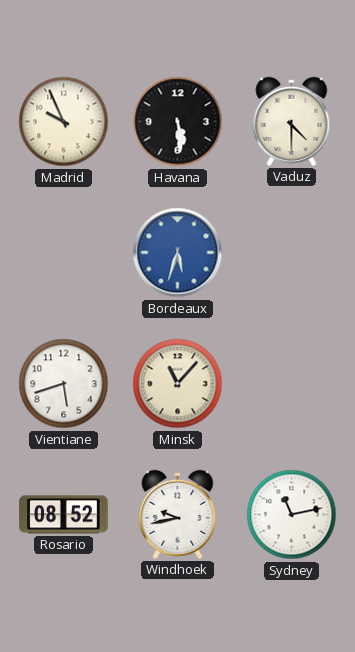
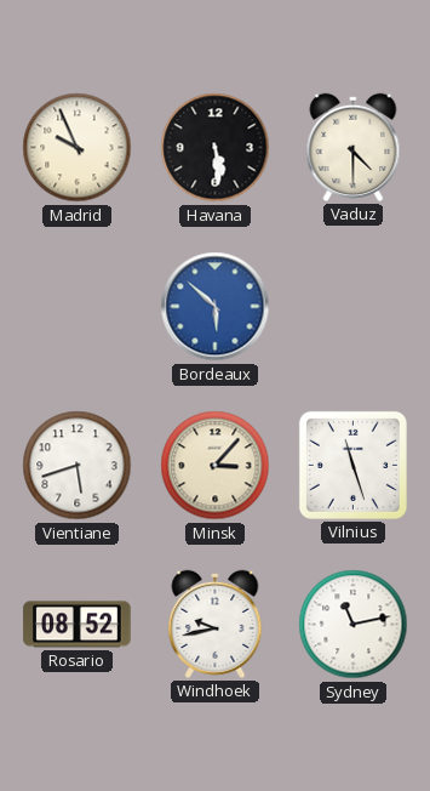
Bordeaux: 5:33 -> 5:52 (216, 307)
Minsk: 11:07 -> 3:07 (216, 466)
Vilnius: none -> 11:27 (352, 465)
